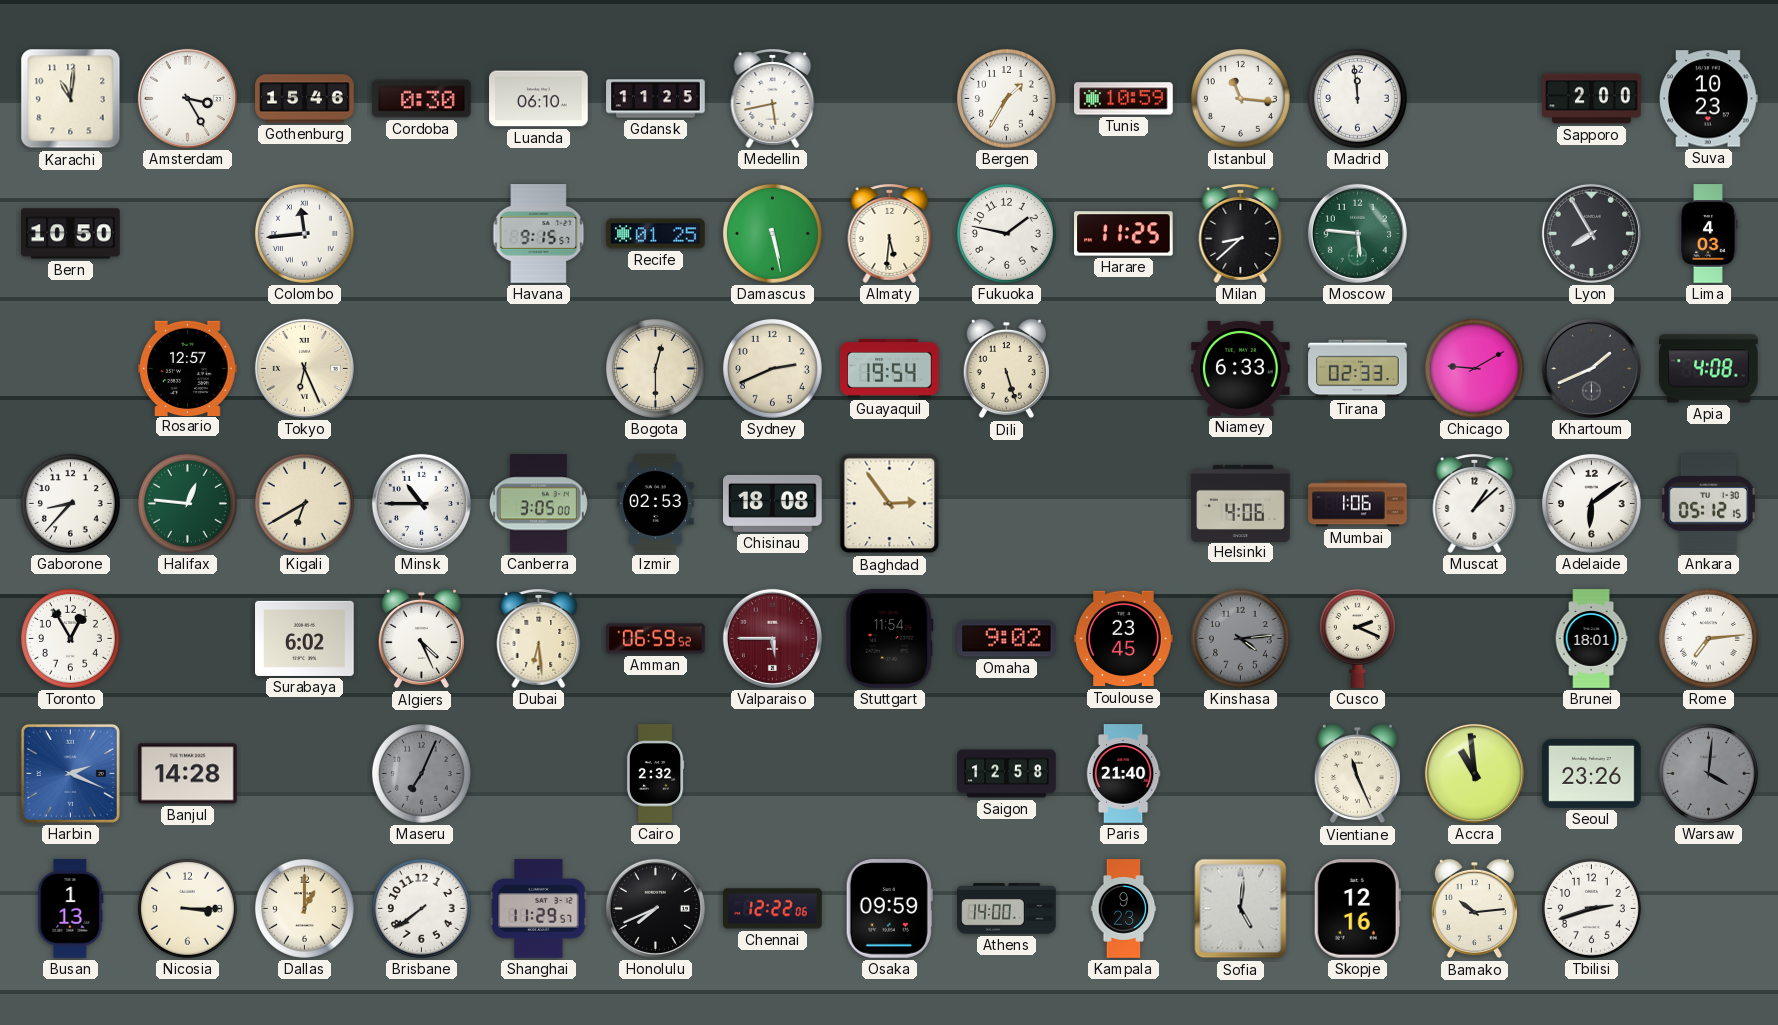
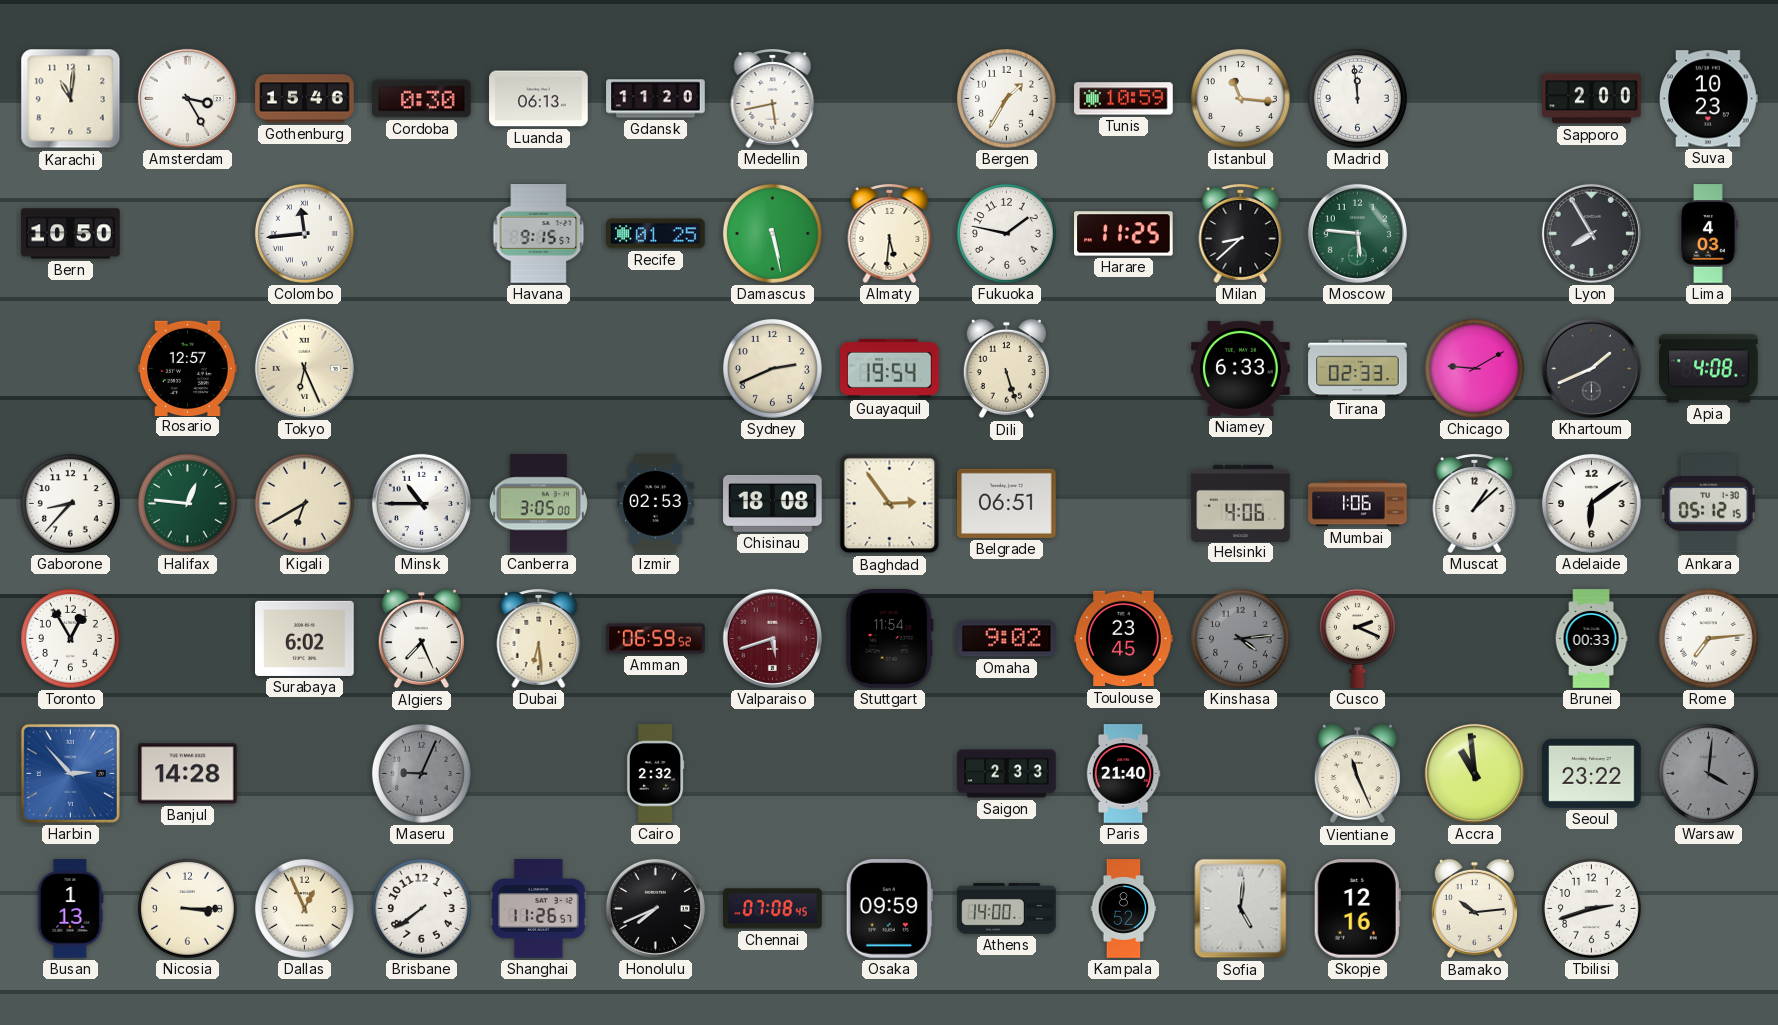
Luanda: 06:10 -> 06:13 (539, 99)
Gdansk: 11:25 -> 11:20 (656, 99)
Bogota: 12:30 -> none (655, 368)
Belgrade: none -> 06:51 (1007, 503)
Algiers: 4:26 -> 7:26 (421, 639)
Valparaiso: 5:45 -> 5:42 (772, 638)
Brunei: 18:01 -> 00:33 (1591, 639)
Harbin: 2:19 -> 2:53 (70, 773)
Maseru: 7:04 -> 9:04 (421, 773)
Saigon: 12:58 -> 2:33 (1007, 774)
Seoul: 23:26 -> 23:22 (1592, 773)
Dallas: 1:00 -> 12:56 (304, 908)
Shanghai: 11:29 -> 11:26 (539, 909)
Chennai: 12:22 -> 07:08 (773, 909)
Kampala: 9:23 -> 8:52 (1124, 909)
